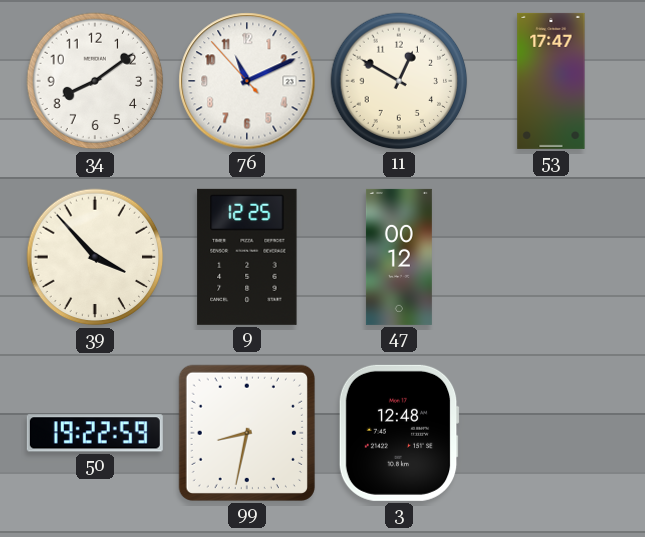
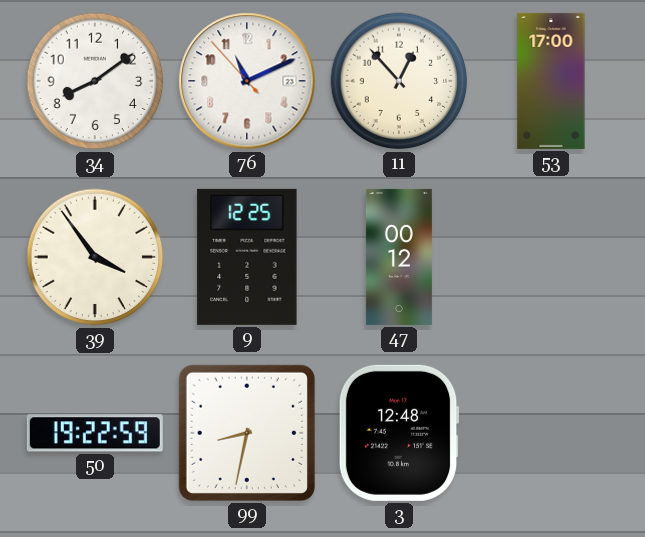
11: 12:50 -> 12:53 (399, 81)
53: 17:47 -> 17:00 (551, 81)
39: 3:53 -> 3:54 (95, 257)
